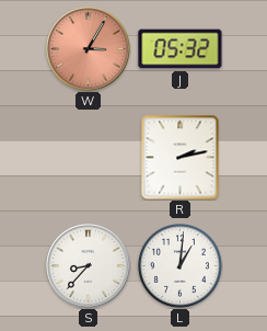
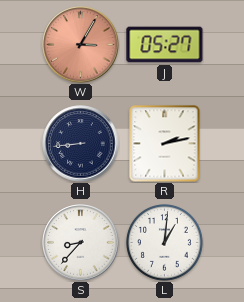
J: 05:32 -> 05:27 (165, 45)
H: none -> 8:44 (81, 144)
